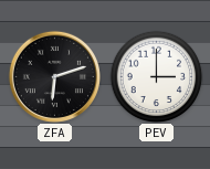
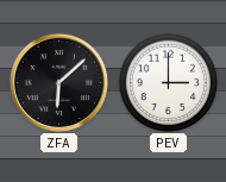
ZFA: 6:12 -> 6:08 (58, 82)
